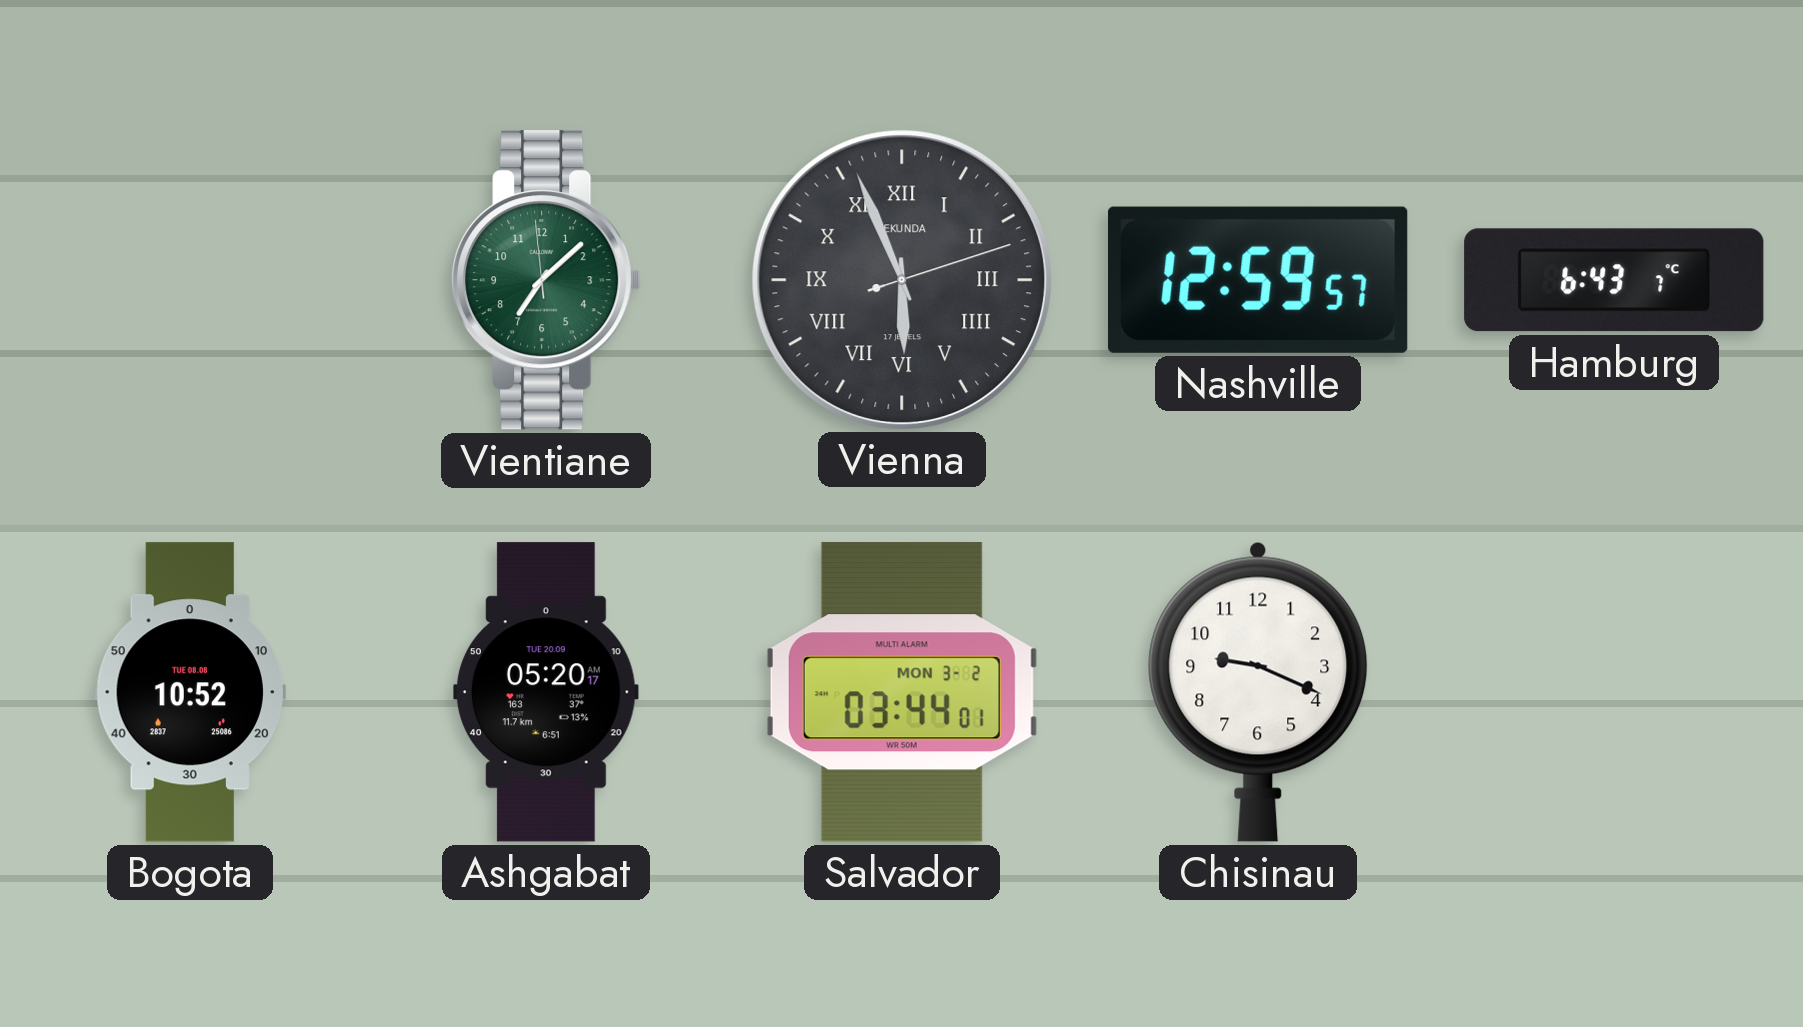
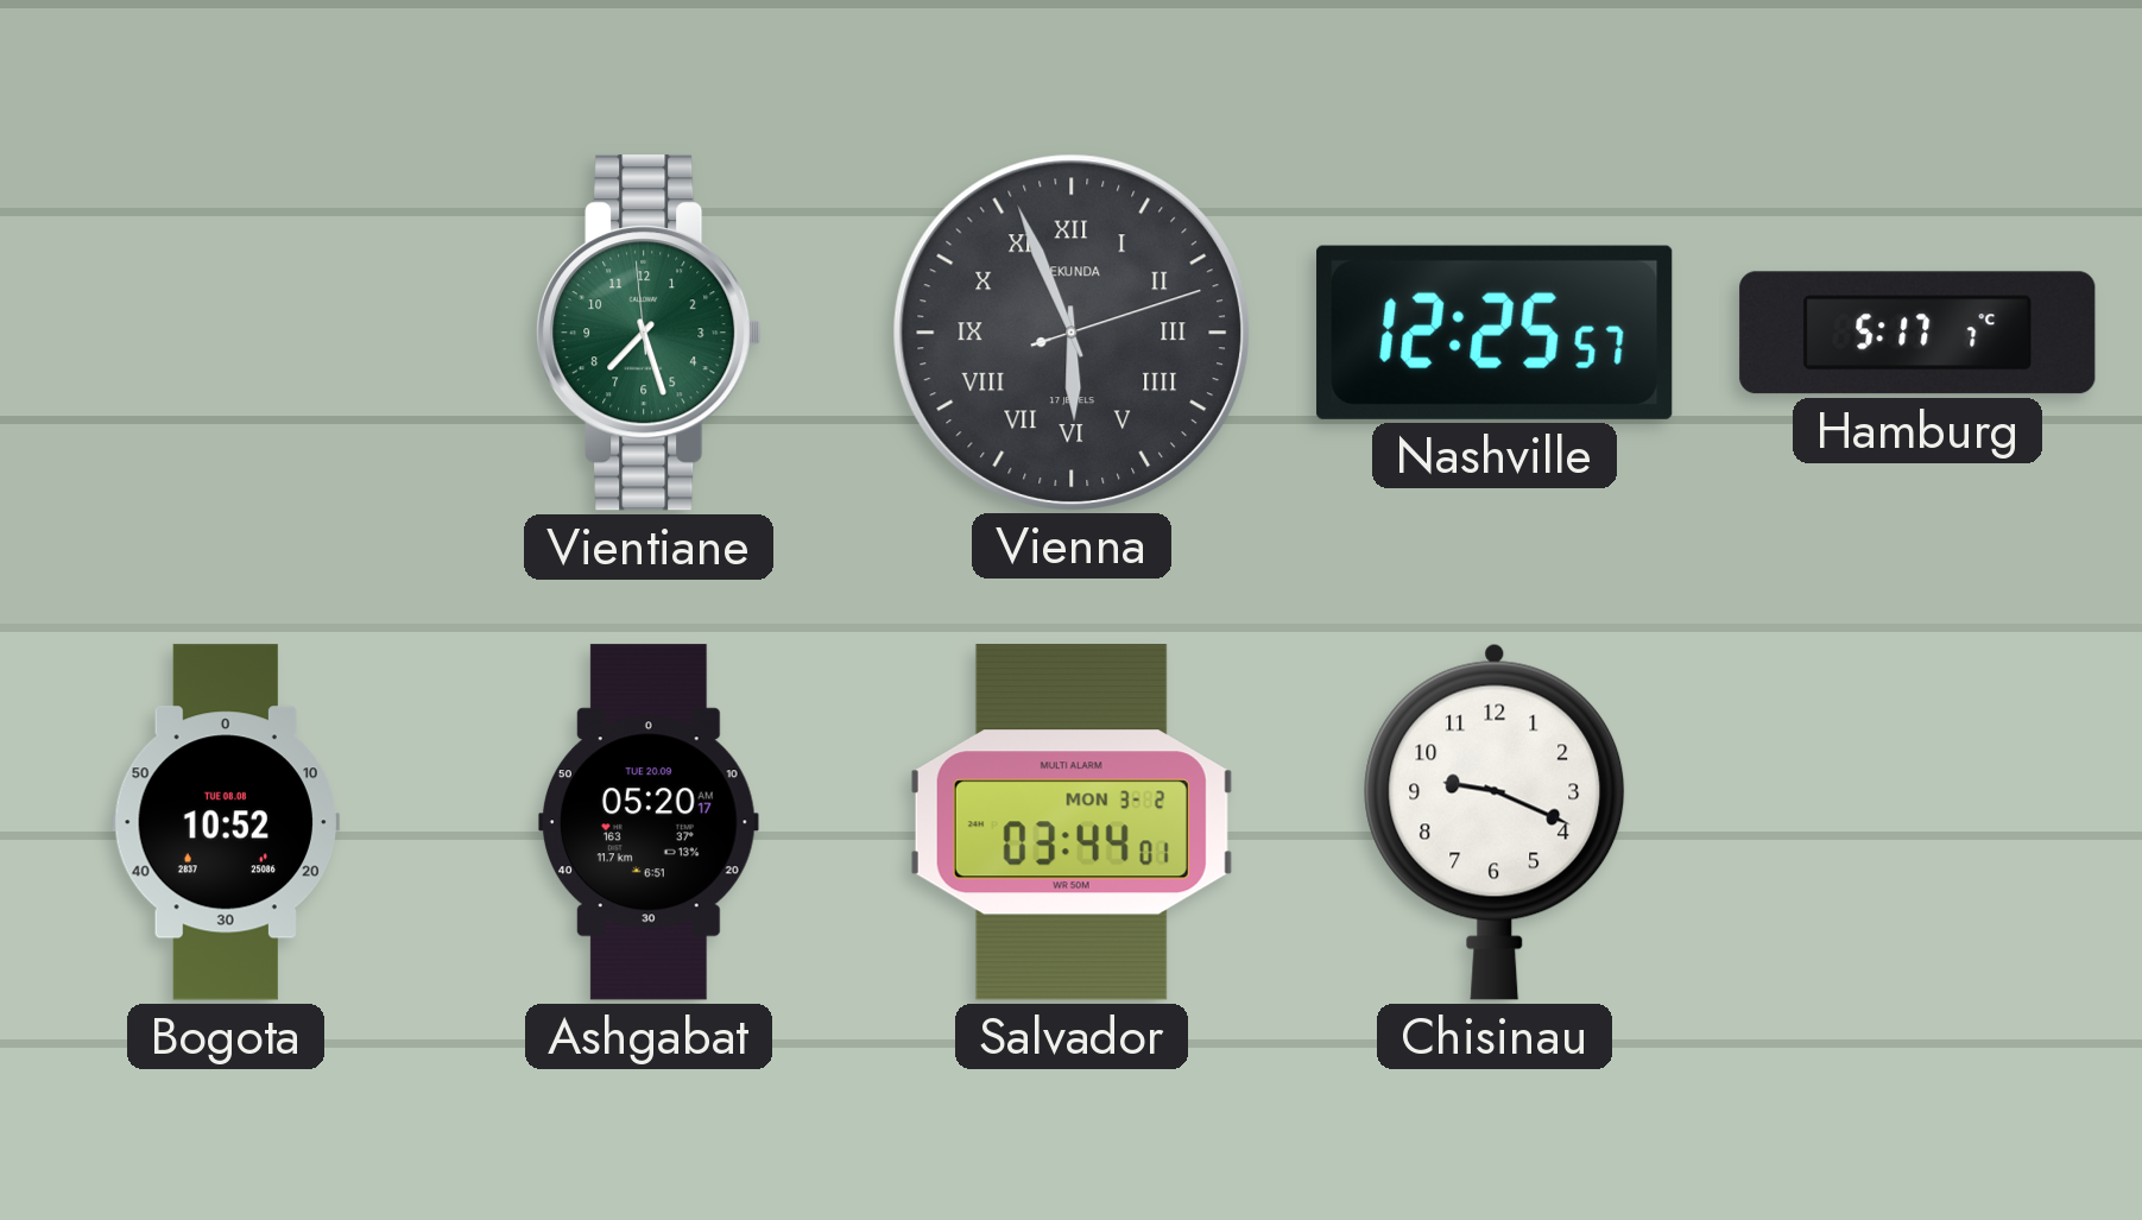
Vientiane: 7:07 -> 7:26 (649, 333)
Nashville: 12:59 -> 12:25 (1495, 333)
Hamburg: 6:43 -> 5:17 (1917, 333)
